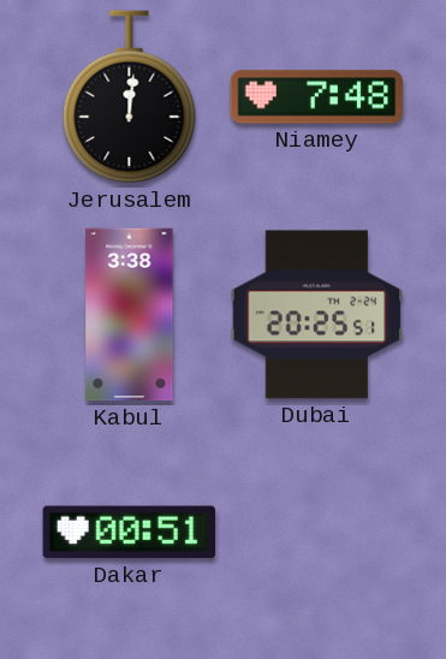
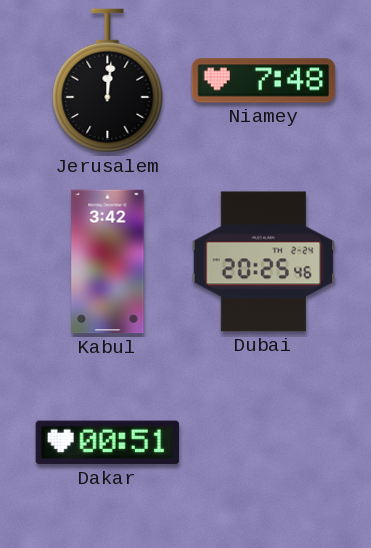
Kabul: 3:38 -> 3:42 (108, 262)
Dubai: 20:25:51 -> 20:25:46 (264, 262)
